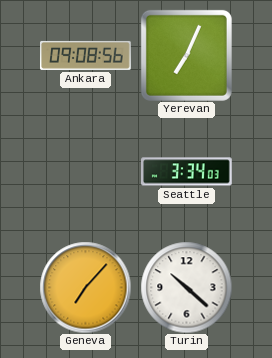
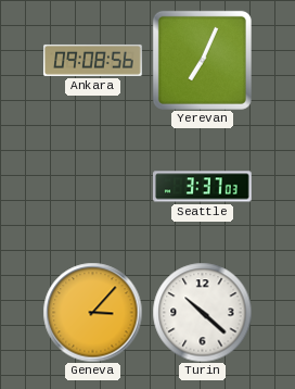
Seattle: 3:34 -> 3:37 (203, 187)
Geneva: 7:07 -> 3:07 (92, 312)
